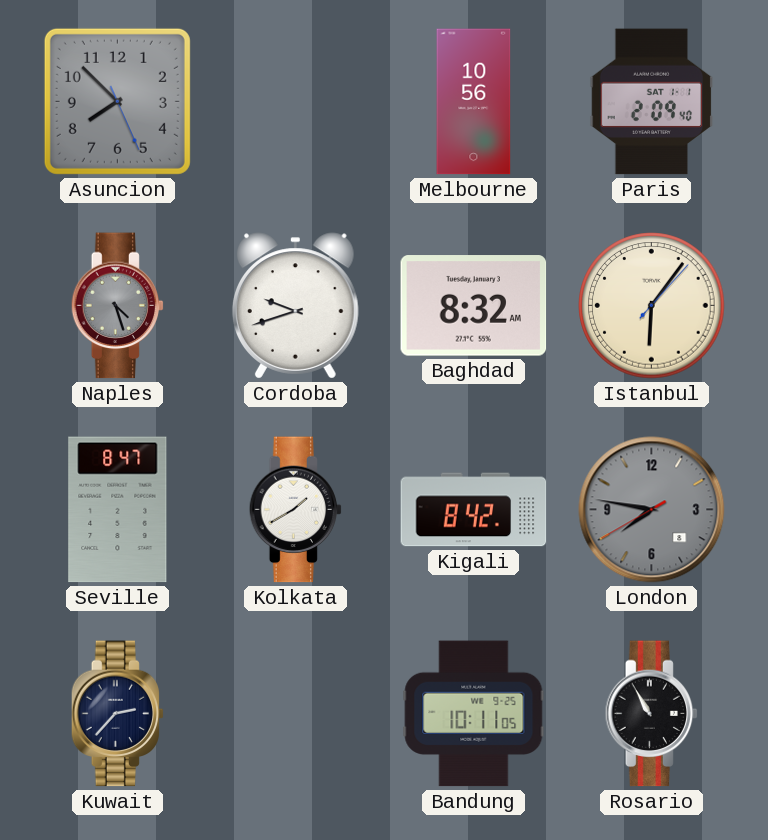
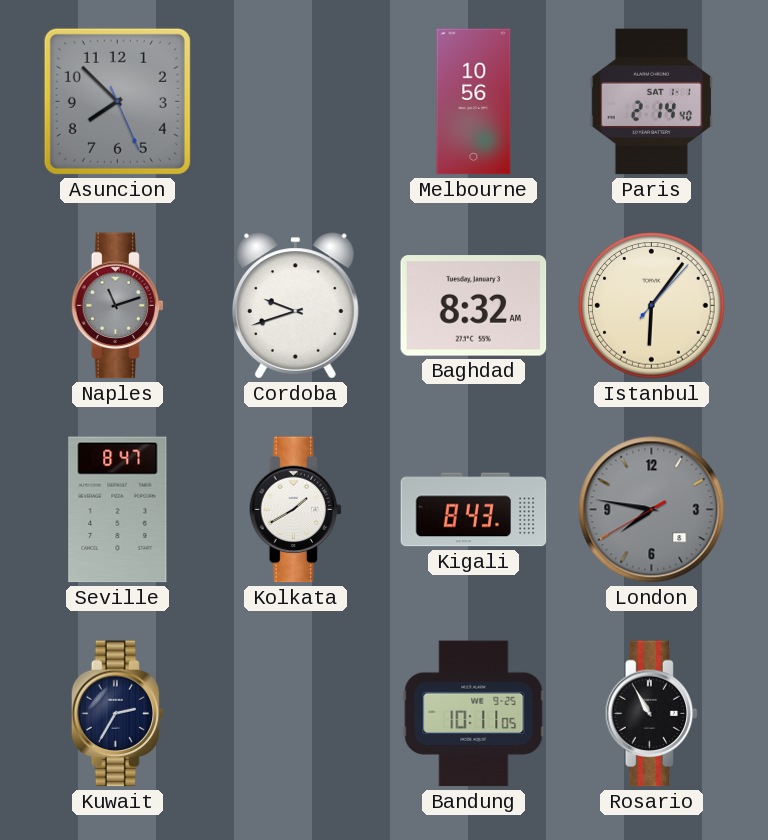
Paris: 2:09 -> 2:14 (652, 102)
Naples: 4:27 -> 11:12 (118, 306)
Kigali: 8:42 -> 8:43 (474, 510)
Kuwait: 2:37 -> 2:35 (118, 714)
